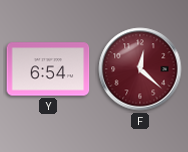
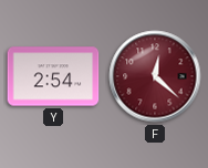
Y: 6:54 -> 2:54 (53, 76)
